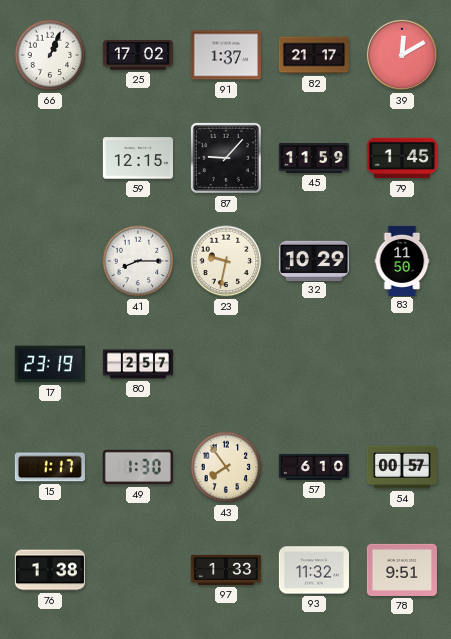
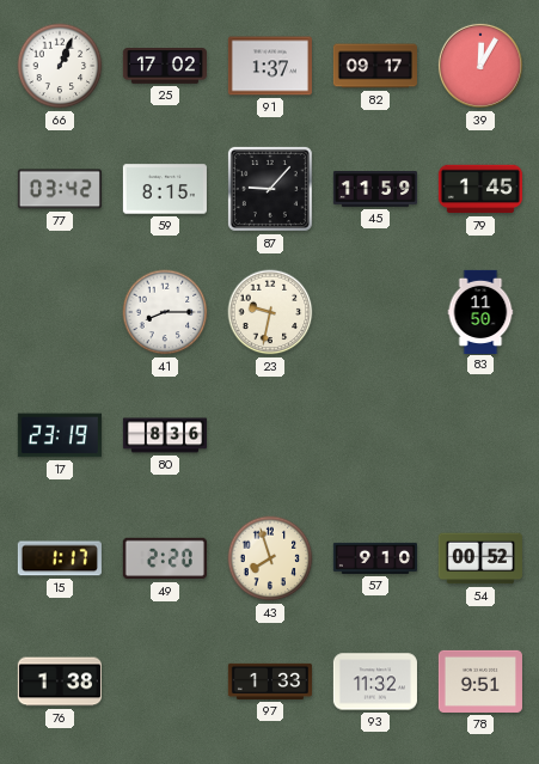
82: 21:17 -> 09:17 (375, 66)
39: 12:10 -> 12:05 (480, 66)
77: none -> 03:42 (60, 189)
59: 12:15 -> 8:15 (165, 189)
32: 10:29 -> none (314, 260)
80: 2:57 -> 8:36 (164, 435)
49: 1:30 -> 2:20 (165, 558)
43: 7:54 -> 7:57 (270, 558)
57: 6:10 -> 9:10 (375, 558)
54: 00:57 -> 00:52 (480, 558)
